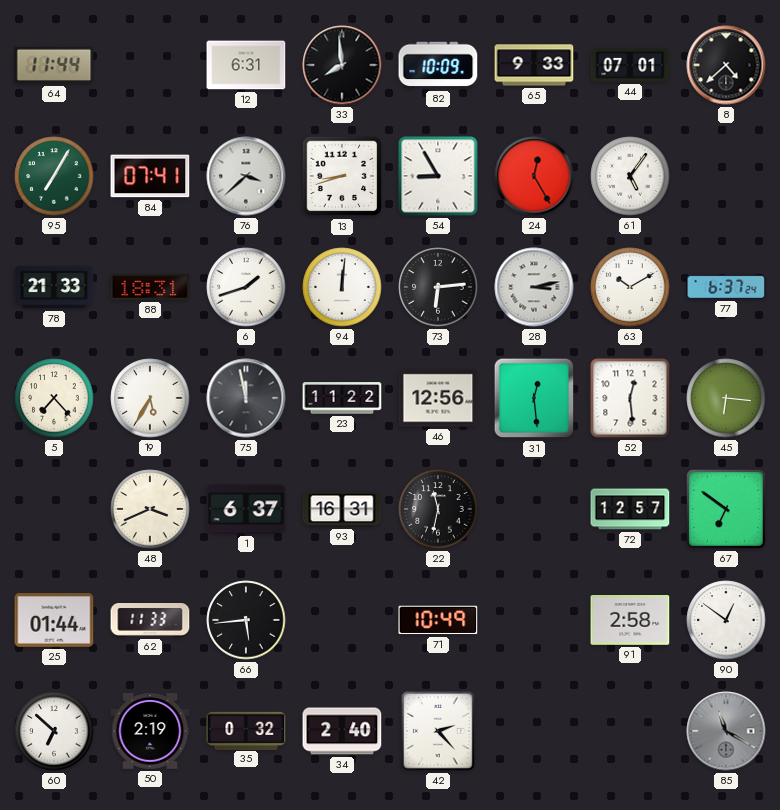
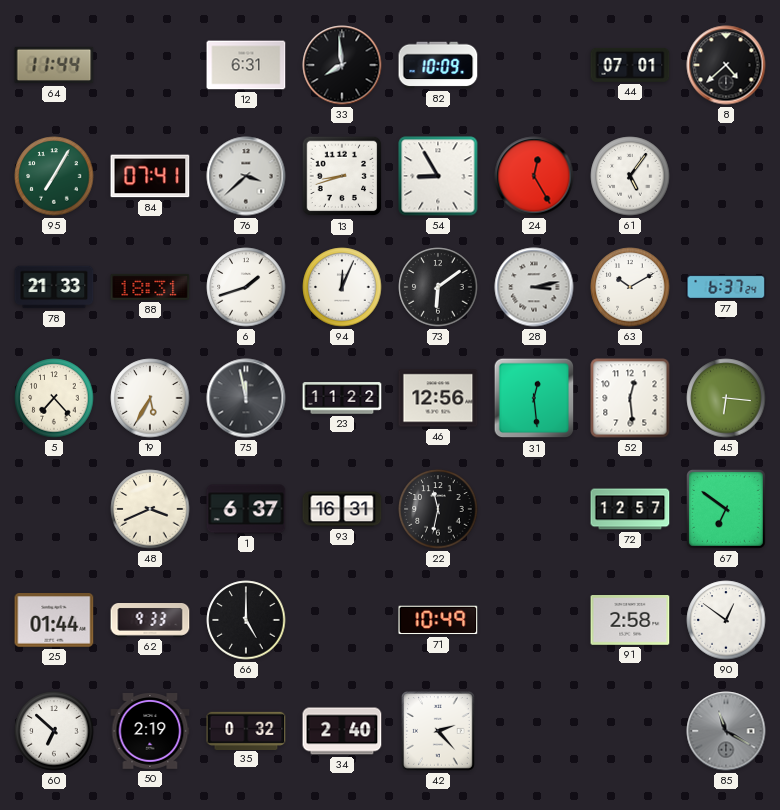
65: 9:33 -> none (534, 65)
94: 12:01 -> 12:04 (342, 287)
73: 6:14 -> 6:09 (438, 287)
62: 11:33 -> 9:33 (150, 621)
66: 5:44 -> 5:00 (246, 620)
